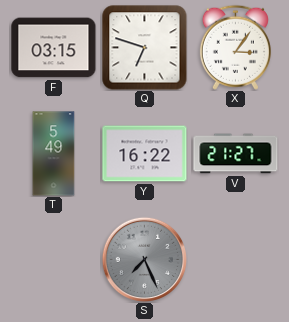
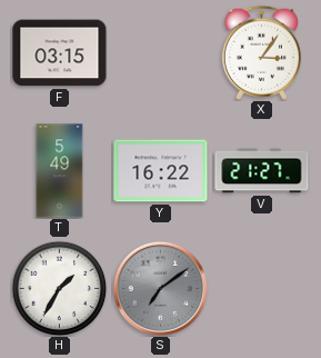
Q: 6:48 -> none (145, 48)
H: none -> 1:35 (59, 288)
S: 7:26 -> 7:09 (160, 288)
